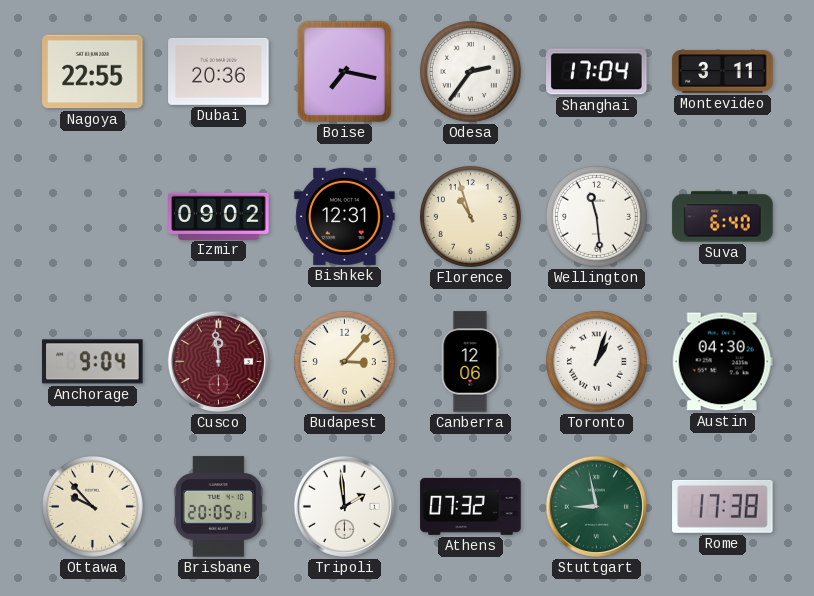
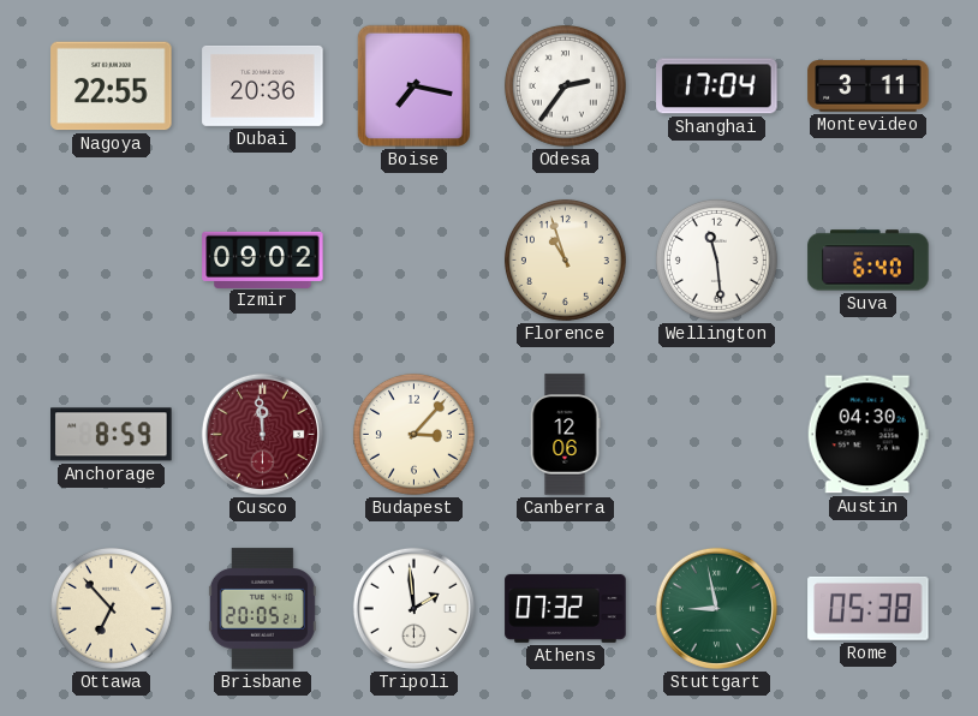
Bishkek: 12:31 -> none (345, 216)
Anchorage: 9:04 -> 8:59 (112, 435)
Toronto: 1:03 -> none (596, 361)
Ottawa: 9:53 -> 6:53 (111, 608)
Rome: 17:38 -> 05:38 (869, 608)
